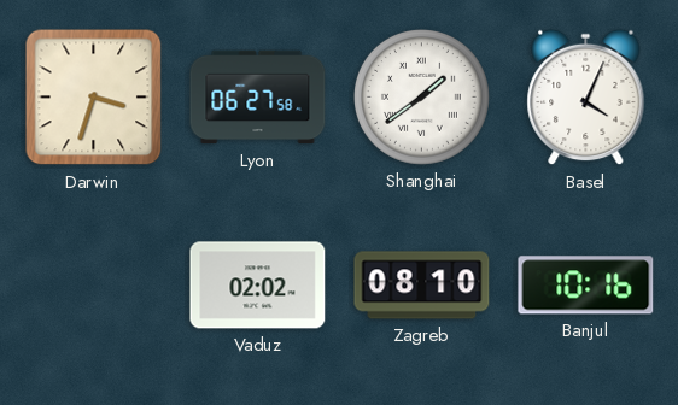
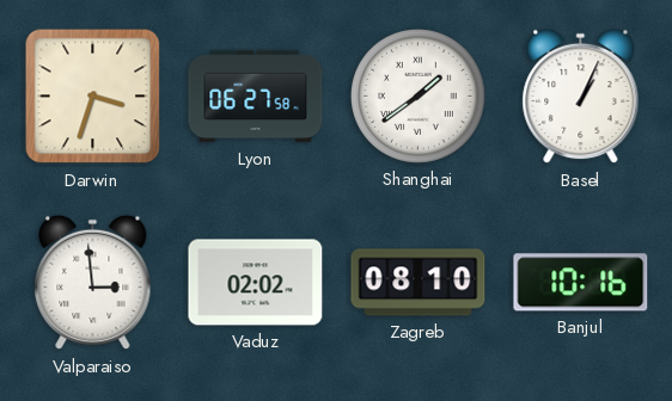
Basel: 4:04 -> 1:04 (581, 97)
Valparaiso: none -> 2:59 (93, 283)
